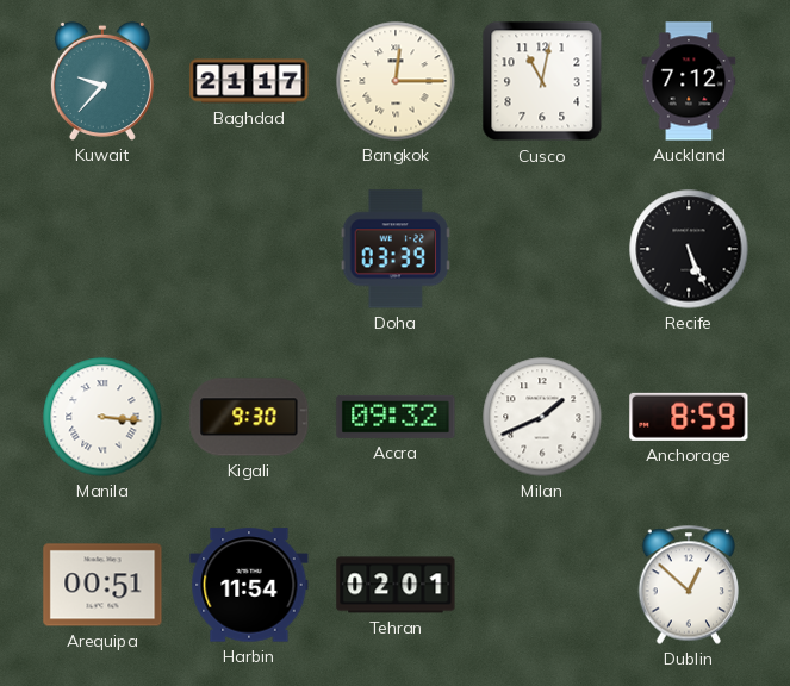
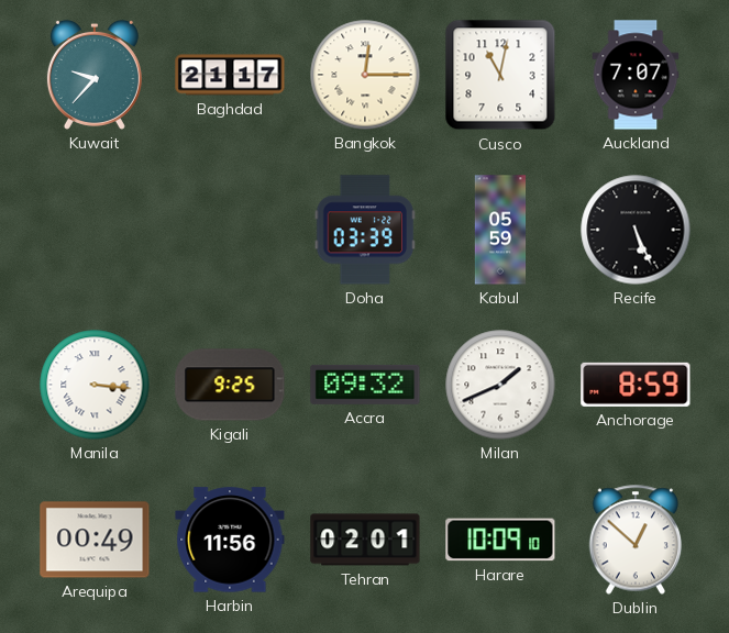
Auckland: 7:12 -> 7:07 (636, 75)
Kabul: none -> 05:59 (500, 230)
Kigali: 9:30 -> 9:25 (230, 385)
Arequipa: 00:51 -> 00:49 (95, 540)
Harbin: 11:54 -> 11:56 (230, 540)
Harare: none -> 10:09 (500, 540)
